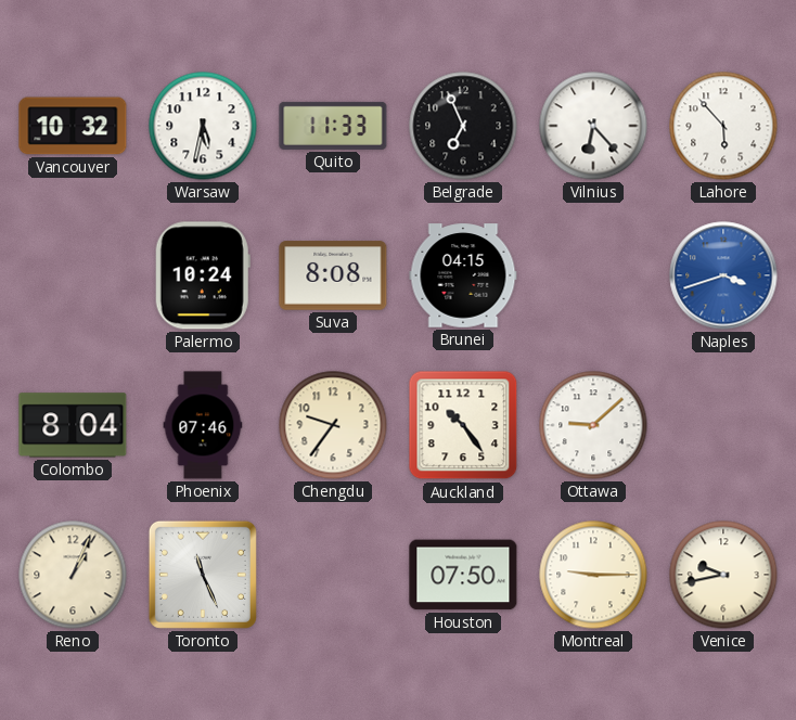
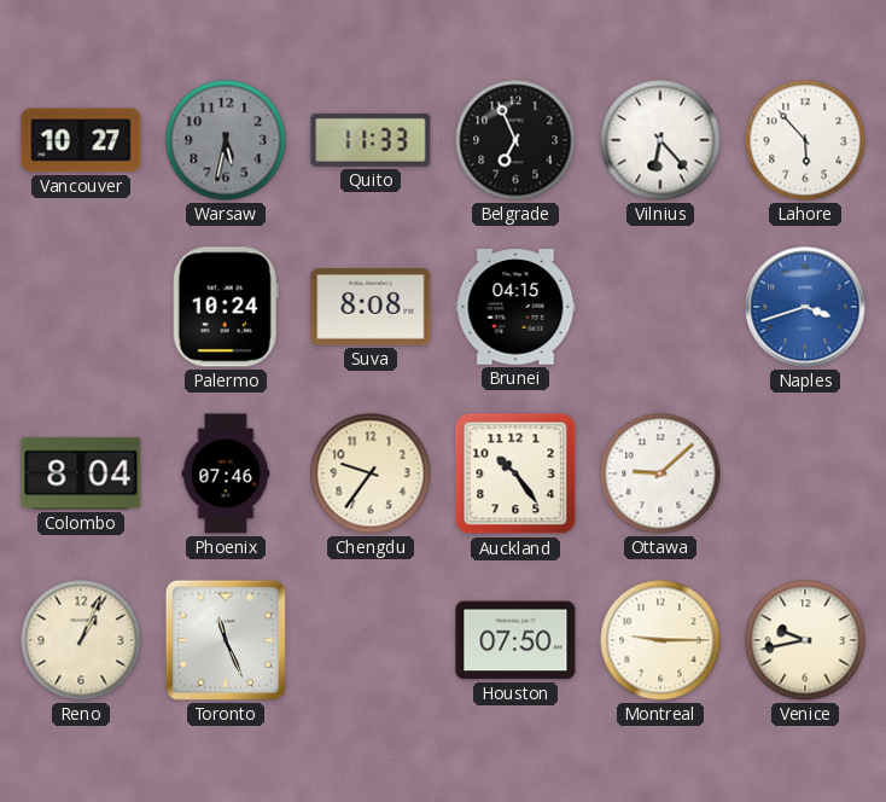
Vancouver: 10:32 -> 10:27 (81, 140)
Warsaw dial: white -> grey (226, 140)
